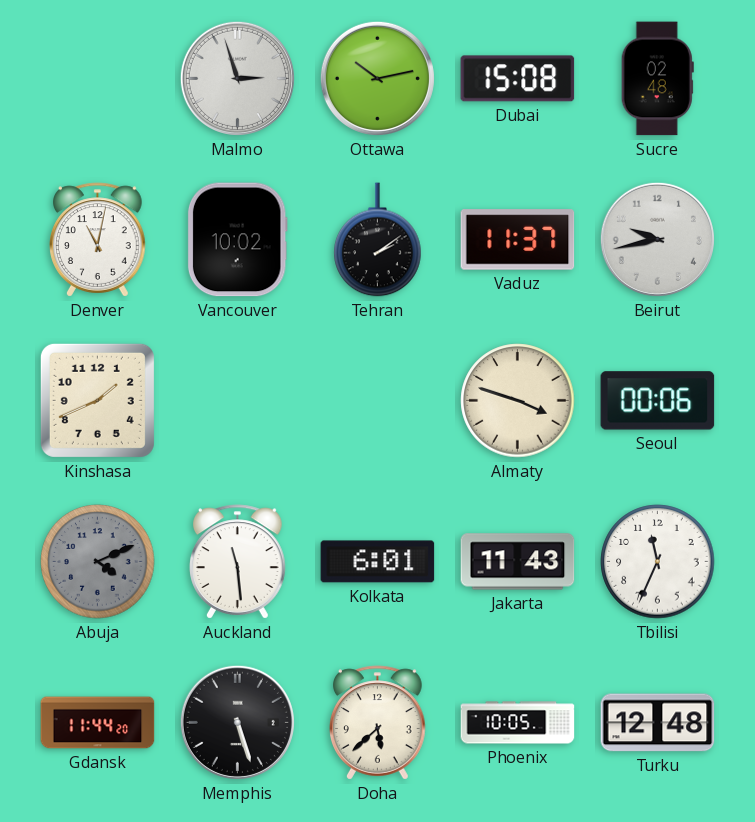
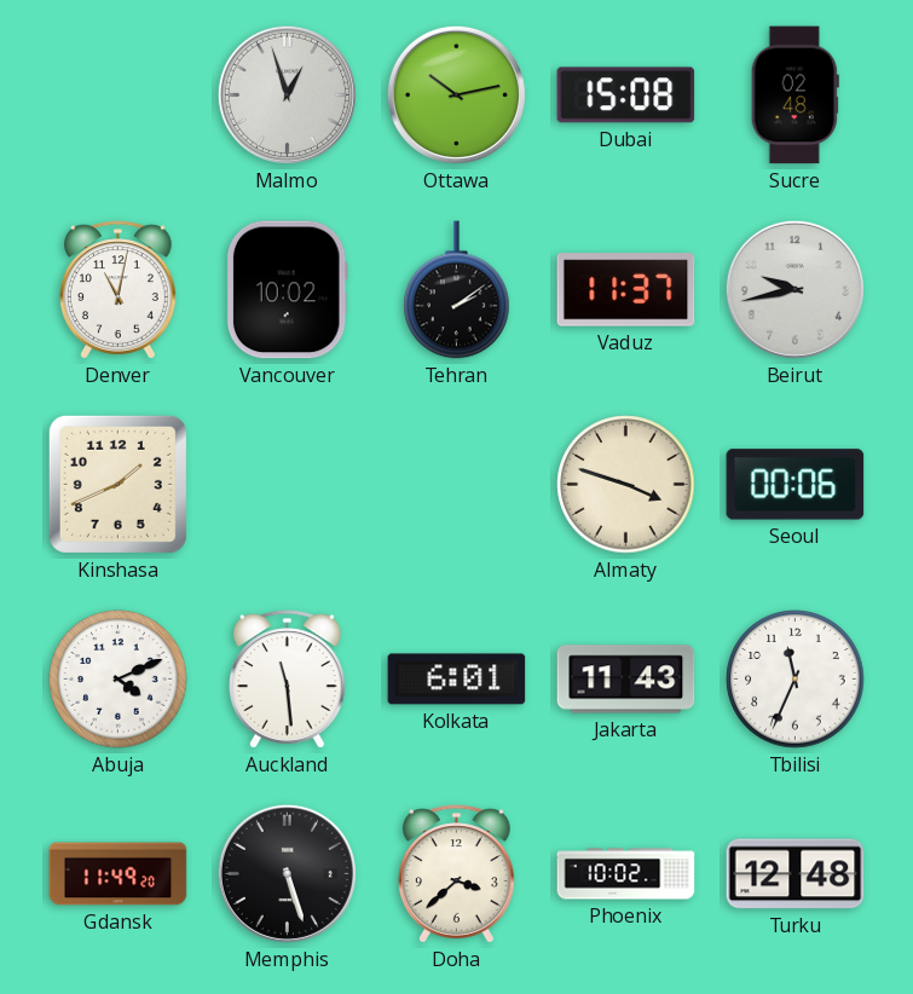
Malmo: 2:57 -> 12:57 (287, 94)
Abuja dial: grey -> white (119, 680)
Gdansk: 11:44 -> 11:49 (119, 874)
Doha: 5:38 -> 3:38 (457, 874)
Phoenix: 10:05 -> 10:02 (626, 874)
